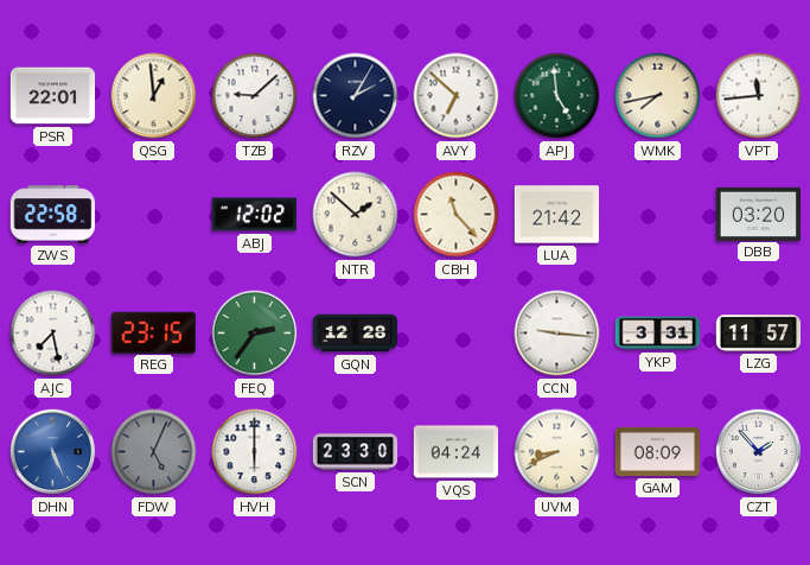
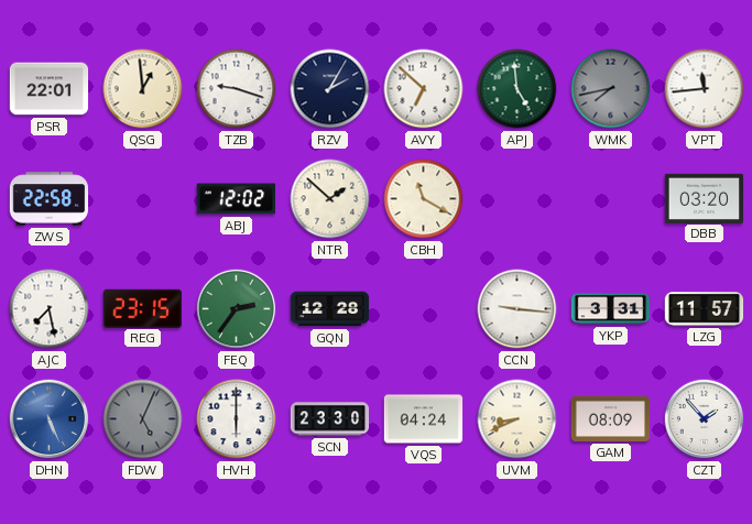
TZB: 9:08 -> 9:18 (237, 89)
WMK dial: cream -> grey (611, 89)
CBH: 11:23 -> 11:20 (424, 199)
LUA: 21:42 -> none (557, 215)
